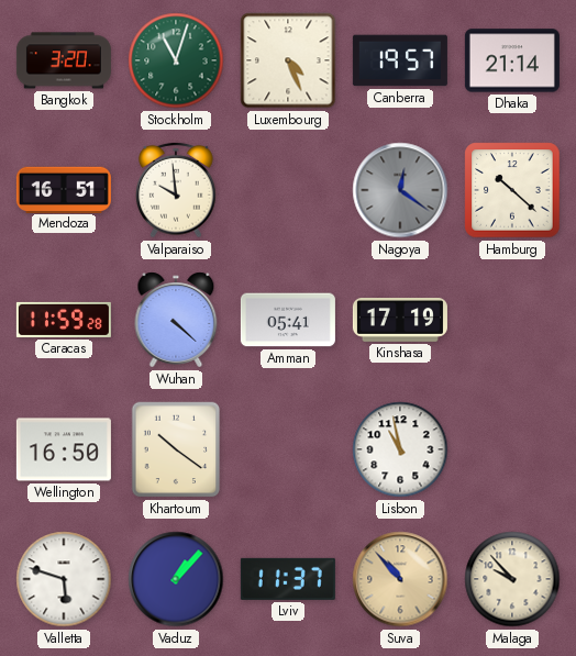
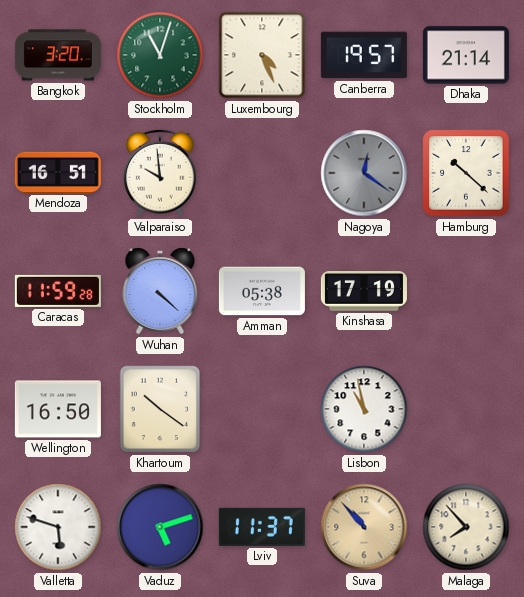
Amman: 05:41 -> 05:38 (262, 291)
Vaduz: 1:07 -> 5:12 (160, 527)
Malaga: 9:53 -> 7:53 (466, 527)
